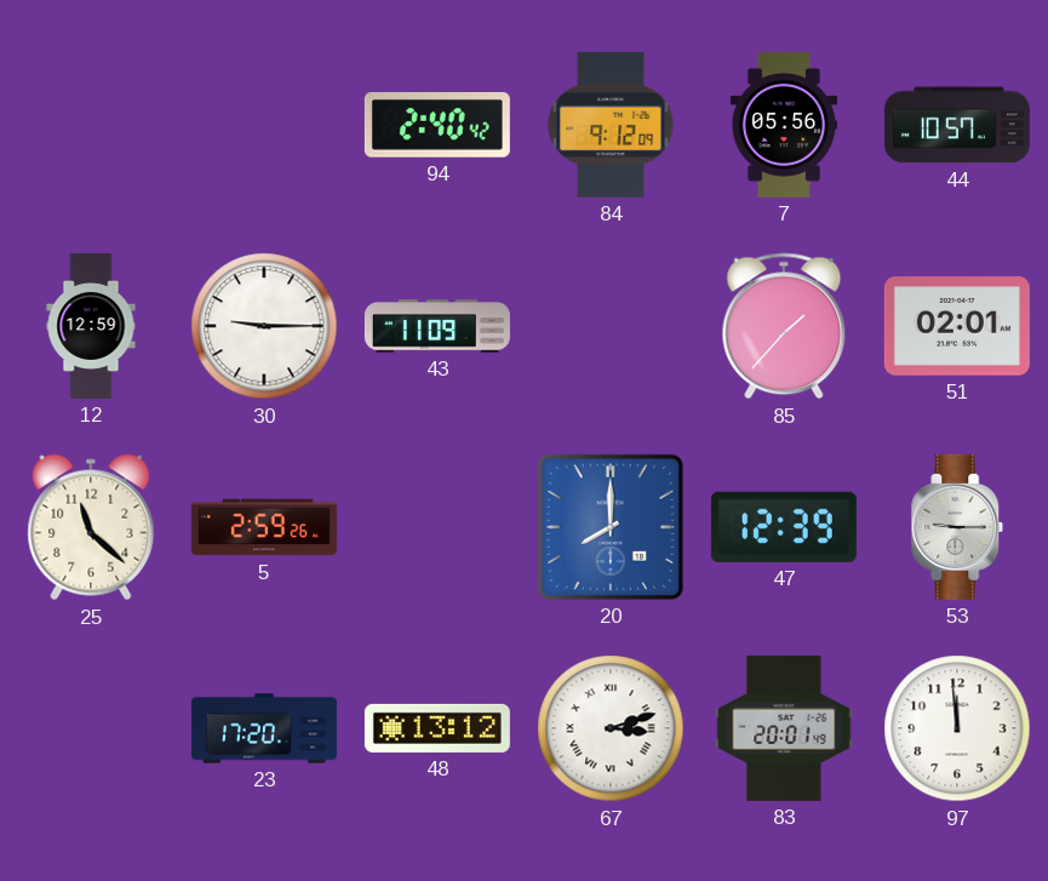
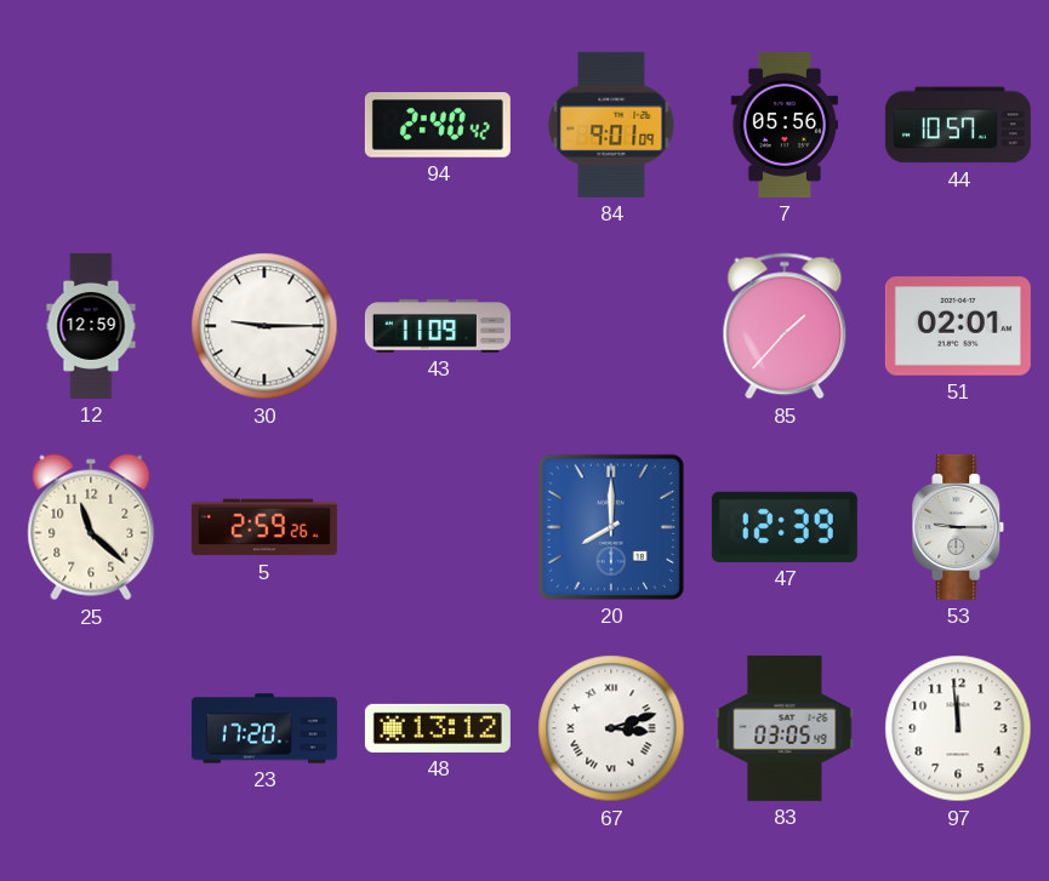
84: 9:12 -> 9:01 (611, 125)
83: 20:01 -> 03:05 (785, 728)
